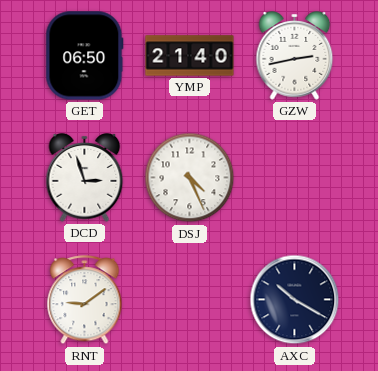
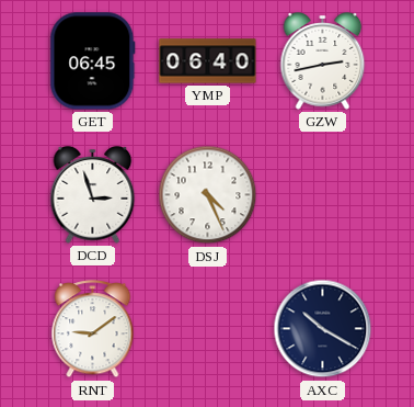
GET: 06:50 -> 06:45 (93, 61)
YMP: 21:40 -> 06:40 (208, 61)
